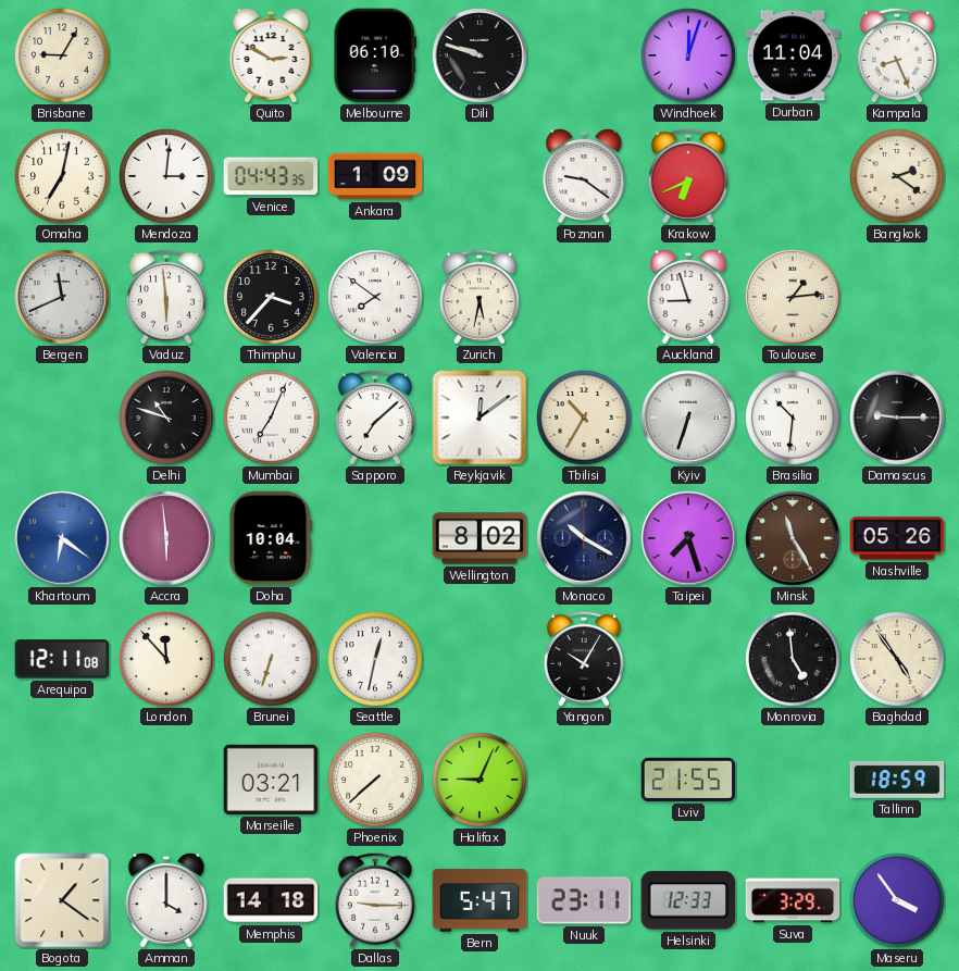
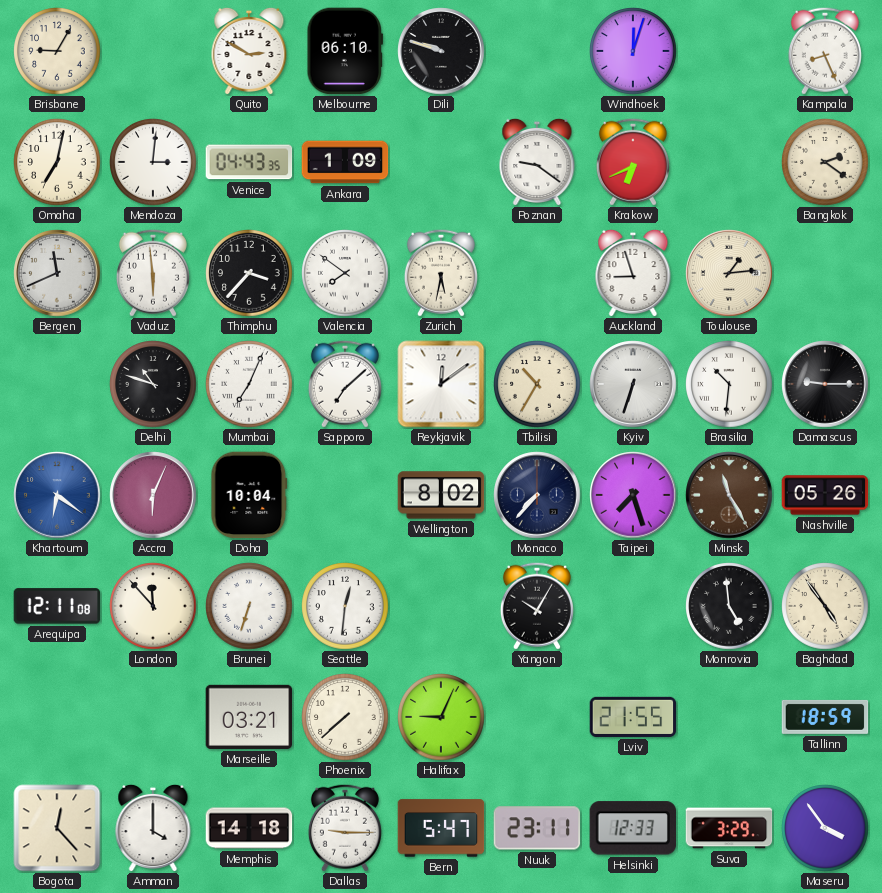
Durban: 11:04 -> none (793, 55)
Accra: 5:59 -> 6:04 (153, 495)
Monaco: 10:20 -> 7:37 (537, 495)
Seattle: 12:32 -> 12:31 (345, 606)
Bogota: 1:21 -> 12:23 (57, 828)
